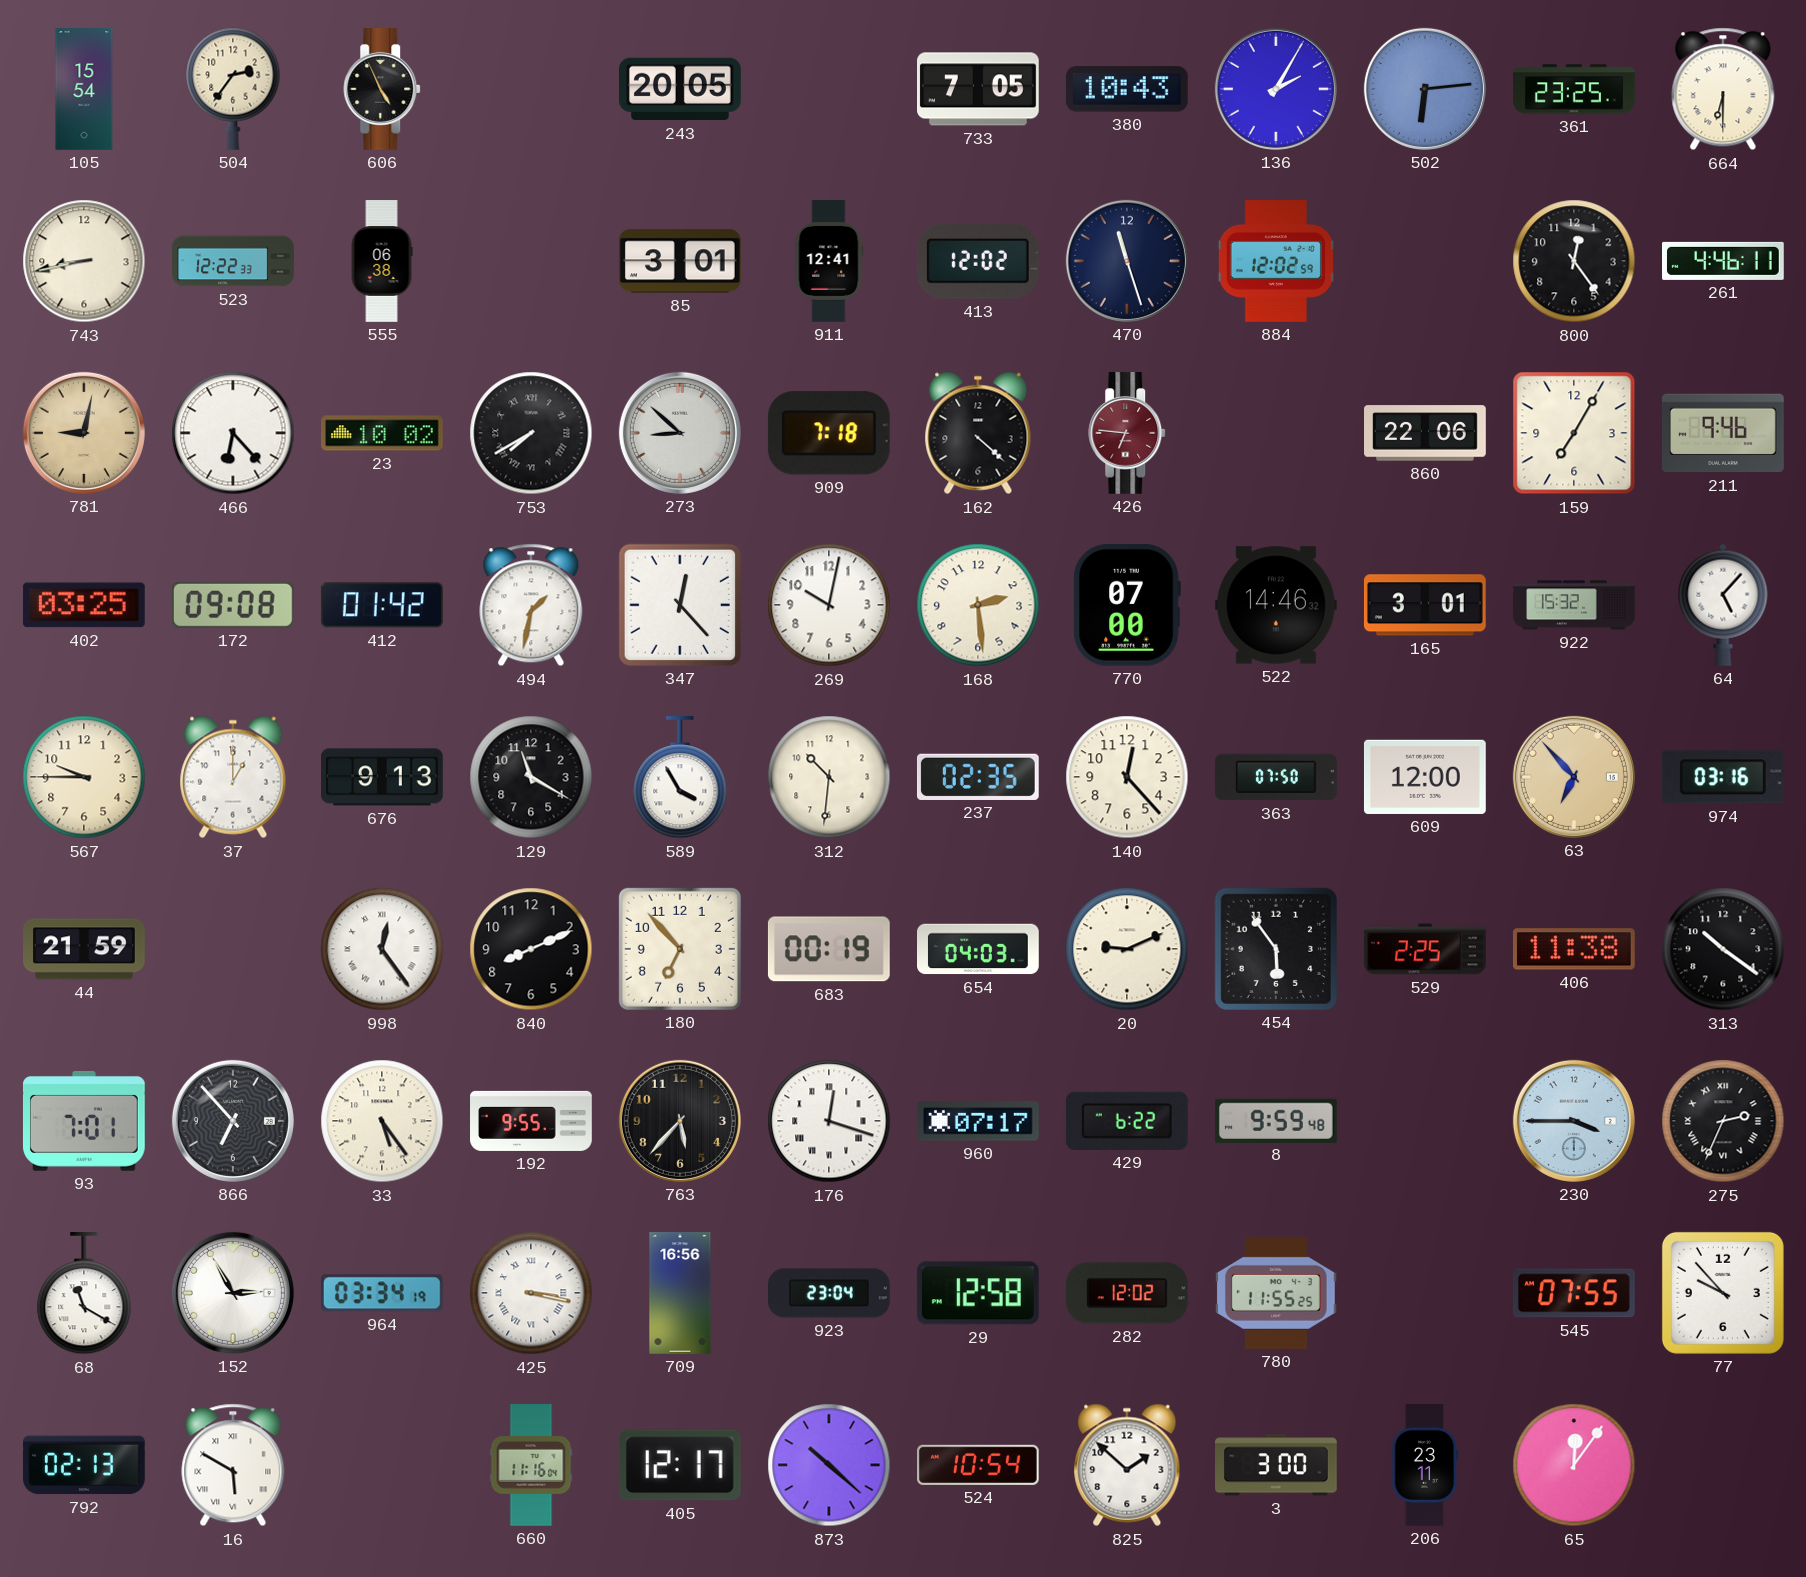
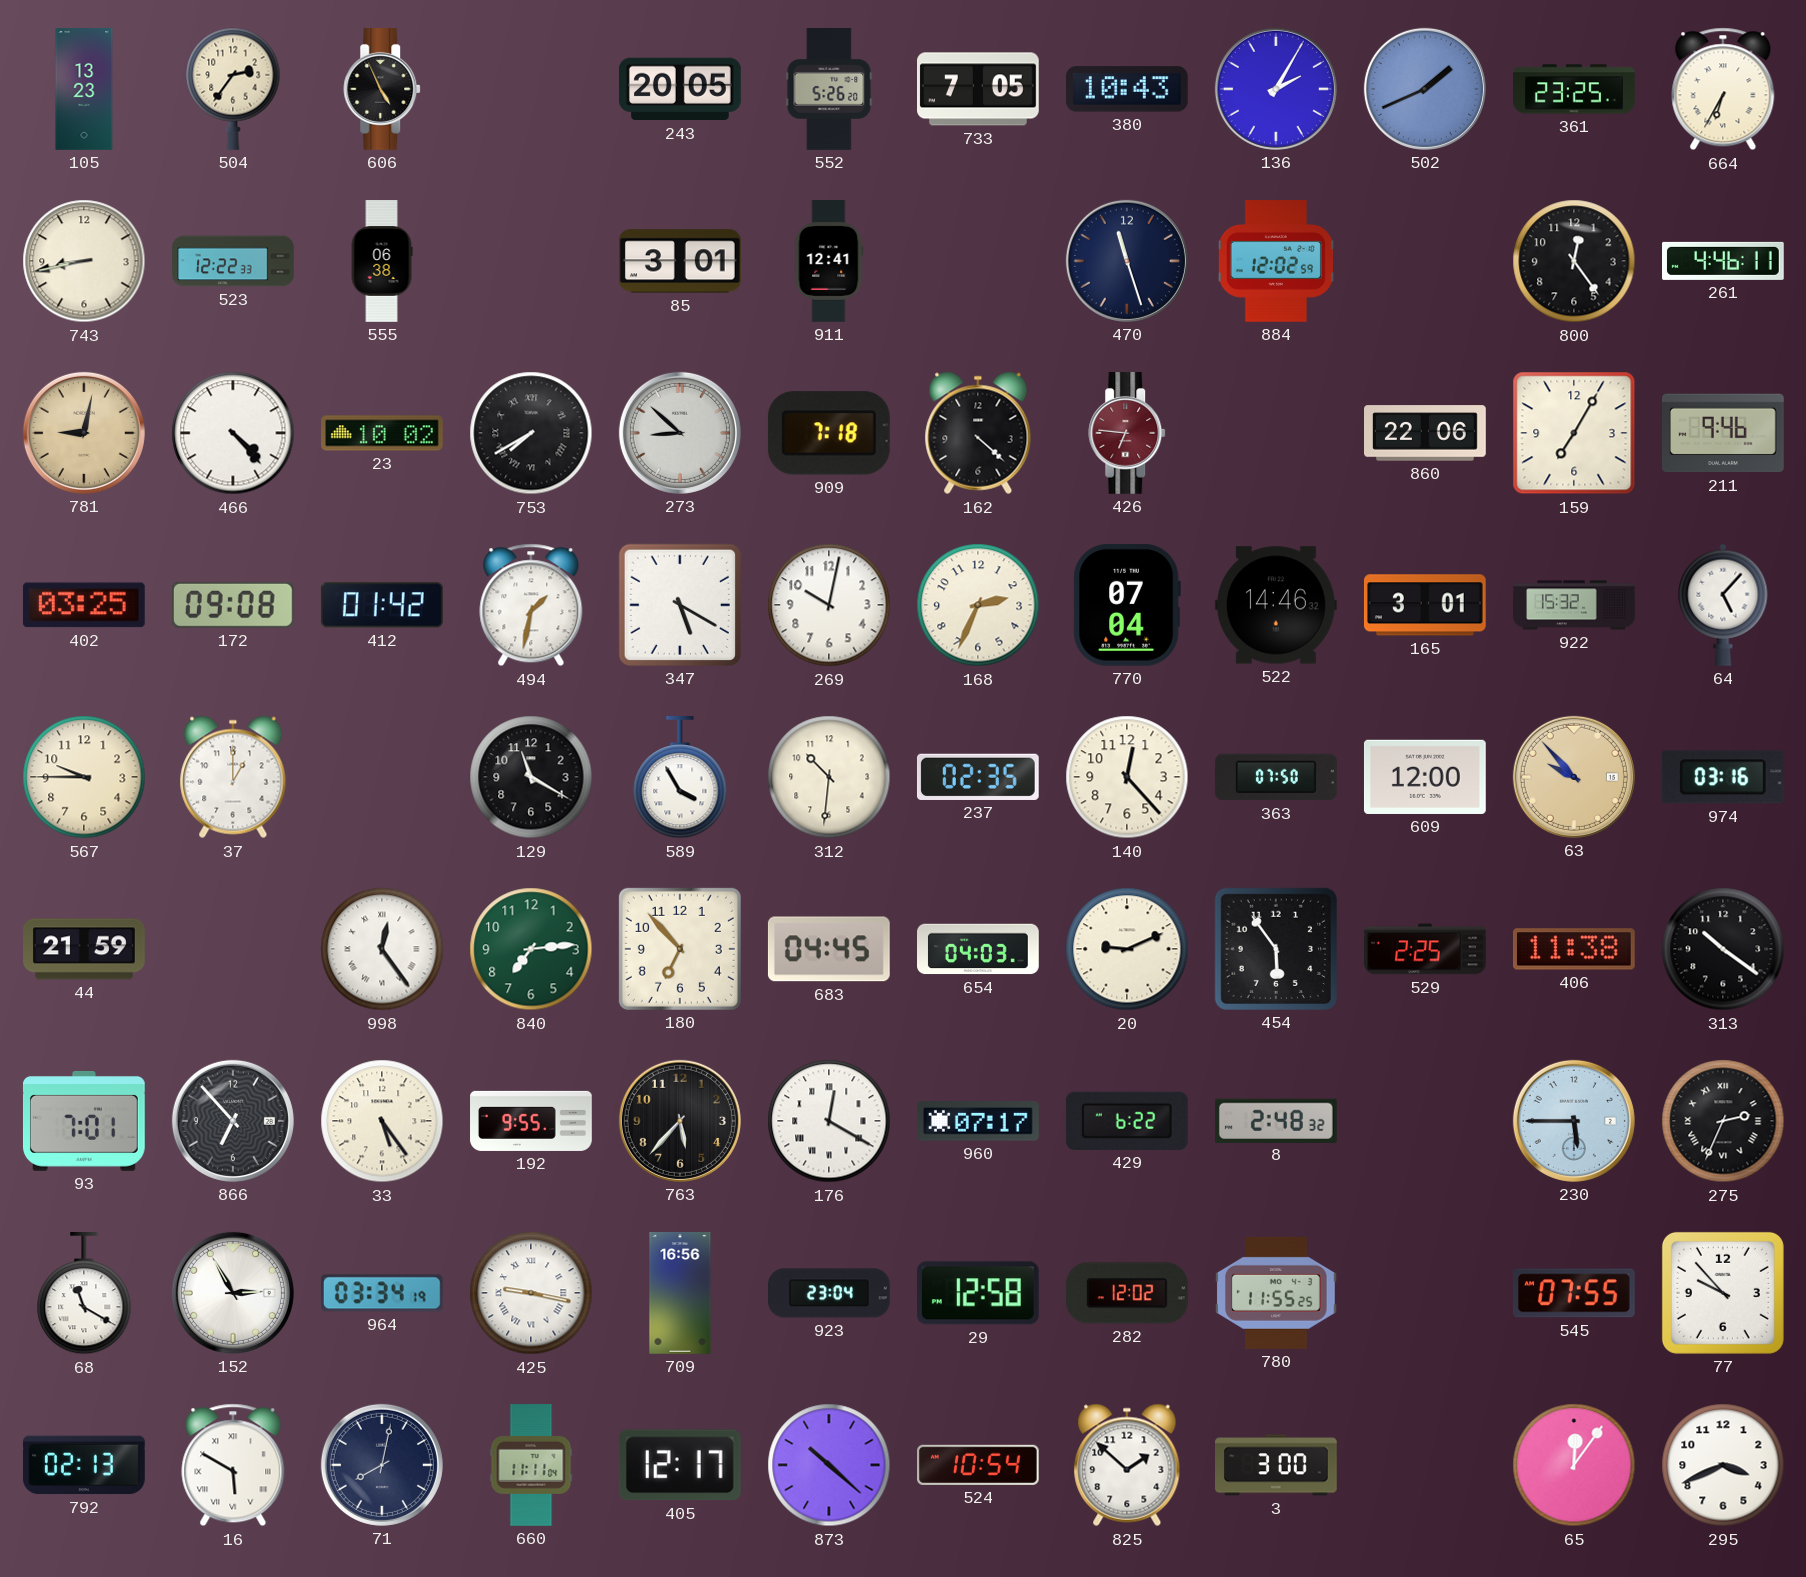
105: 15:54 -> 13:23 (84, 89)
552: none -> 5:26 (829, 90)
502: 6:14 -> 1:41 (1425, 89)
664: 6:30 -> 6:35 (1723, 89)
413: 12:02 -> none (978, 261)
466: 6:23 -> 4:23 (233, 433)
347: 12:23 -> 5:20 (680, 605)
168: 2:29 -> 2:34 (978, 605)
770: 07:00 -> 07:04 (1127, 605)
676: 9:13 -> none (383, 777)
63: 6:53 -> 9:53 (1574, 777)
840: 8:11 -> 7:14 (531, 949)
840 dial: black -> green (531, 949)
683: 00:19 -> 04:45 (829, 949)
176: 12:18 -> 12:20 (829, 1121)
8: 9:59 -> 2:48 (1276, 1120)
230: 3:45 -> 5:45 (1574, 1121)
425: 3:17 -> 9:17 (531, 1293)
71: none -> 8:02 (382, 1465)
660: 11:16 -> 11:11 (531, 1466)
206: 23:11 -> none (1425, 1466)
295: none -> 3:41 (1723, 1465)
